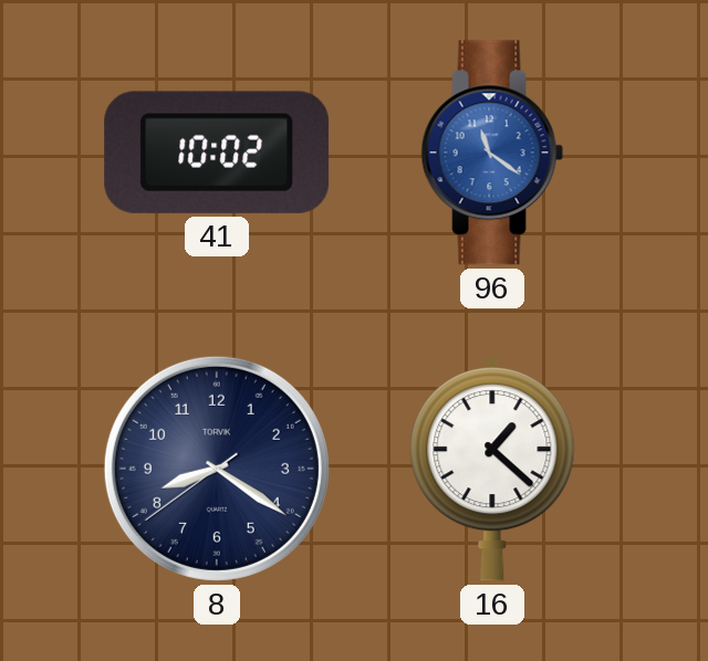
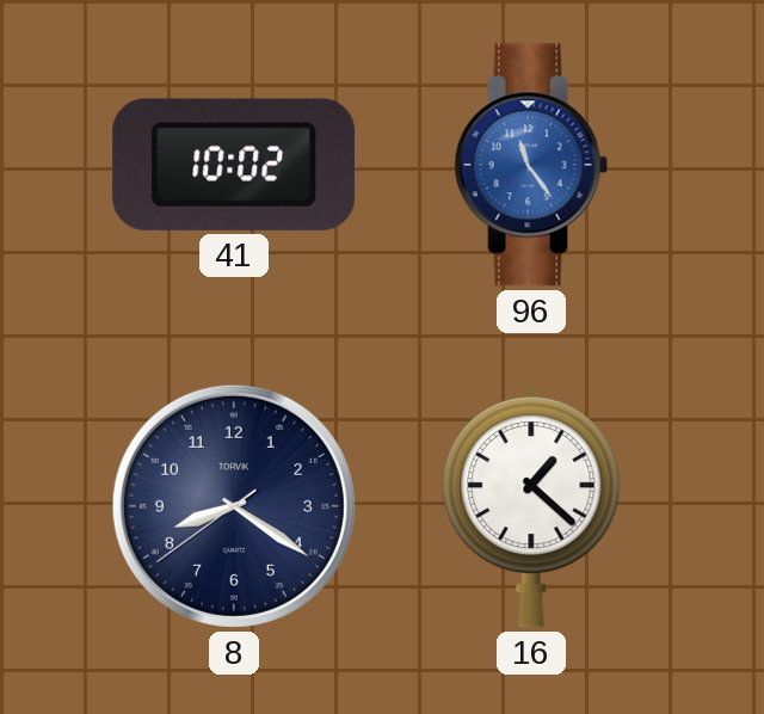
96: 11:21 -> 11:24 (531, 165)
